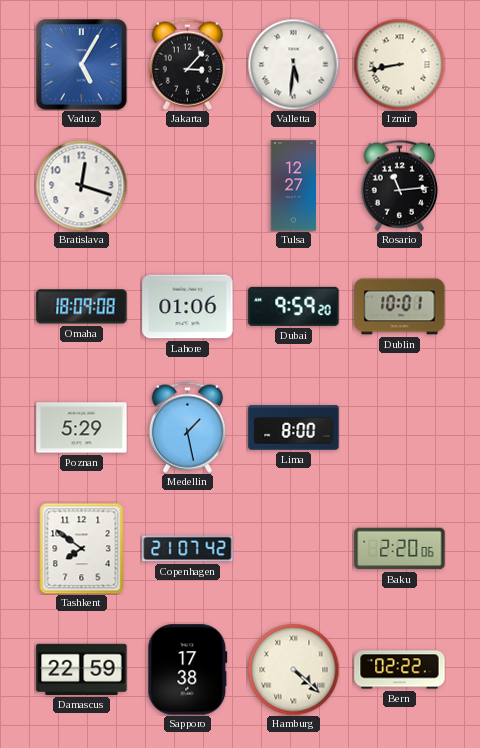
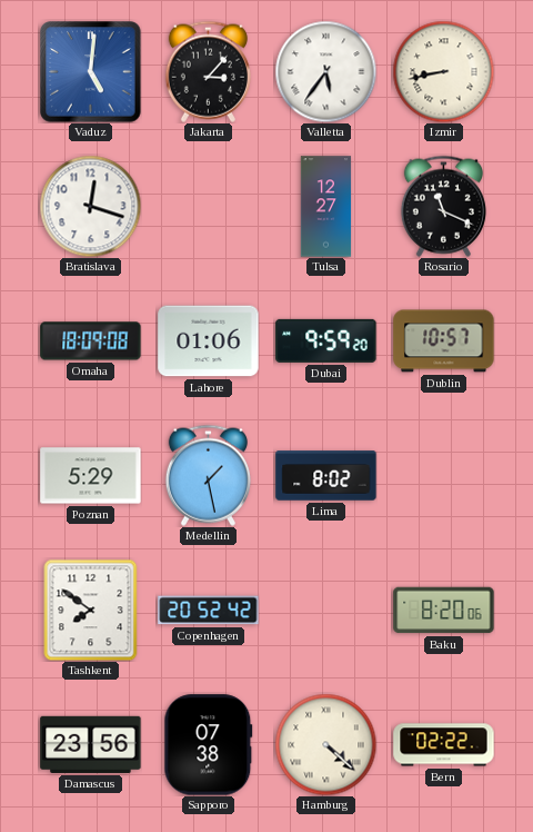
Vaduz: 5:05 -> 5:01 (91, 72)
Valletta: 5:31 -> 5:36 (325, 71)
Rosario: 11:14 -> 11:19 (443, 206)
Dublin: 10:01 -> 10:57 (444, 341)
Lima: 8:00 -> 8:02 (326, 476)
Copenhagen: 21:07 -> 20:52 (209, 611)
Baku: 2:20 -> 8:20 (444, 611)
Damascus: 22:59 -> 23:56 (91, 744)
Sapporo: 17:38 -> 07:38 (209, 745)
